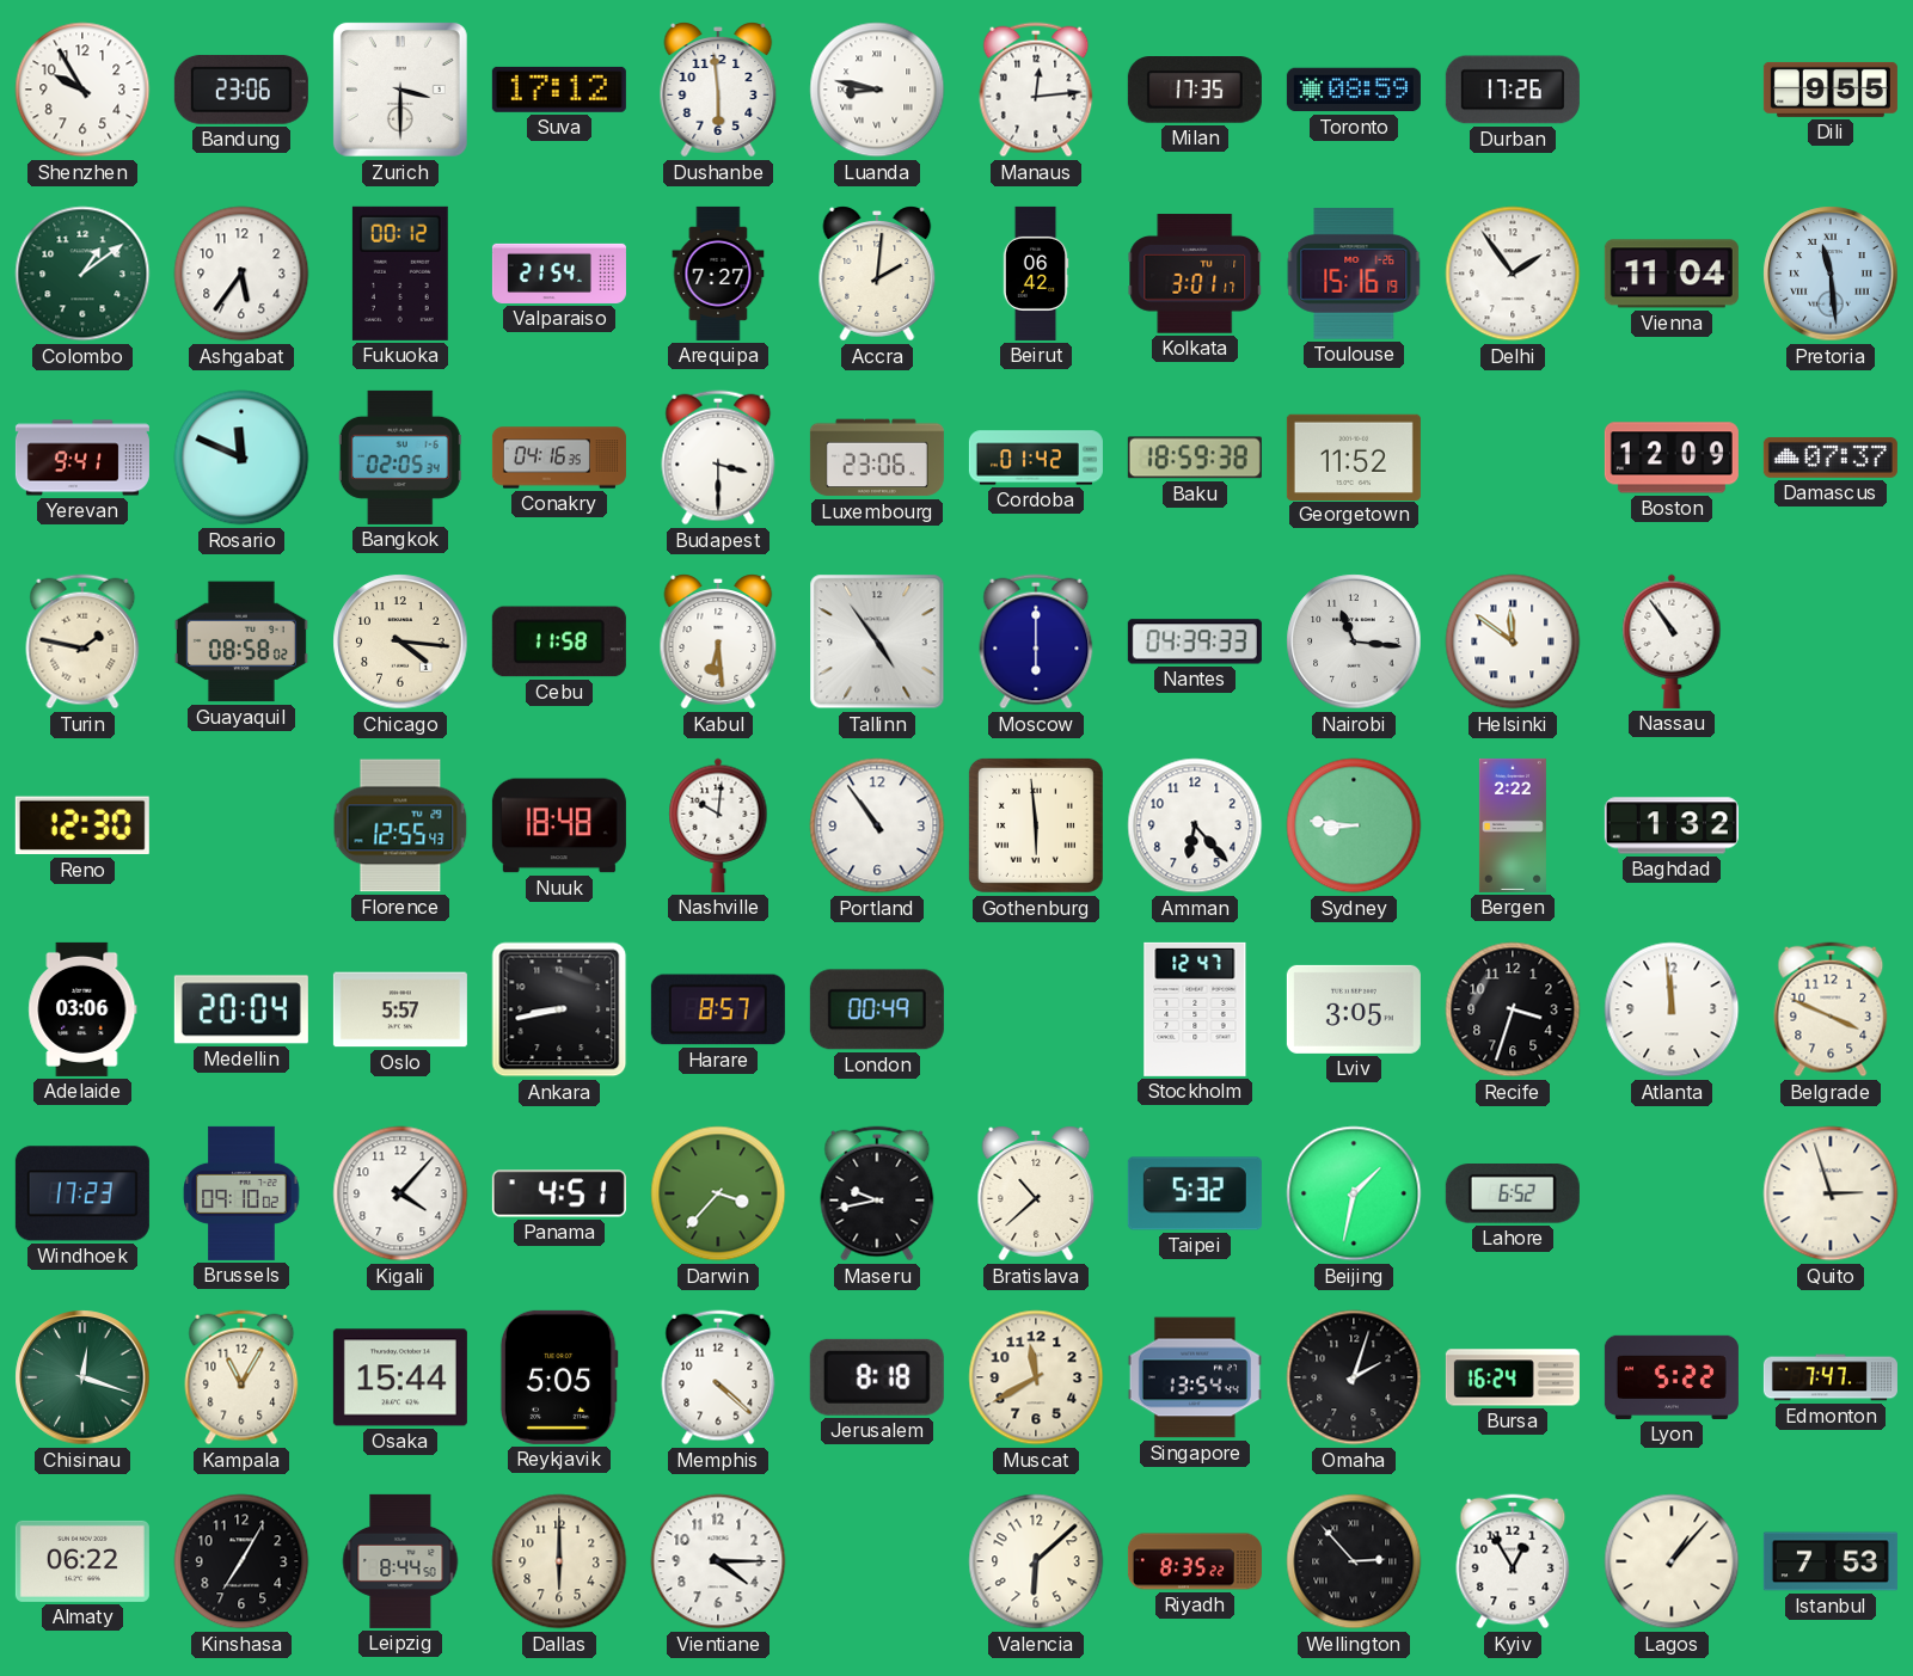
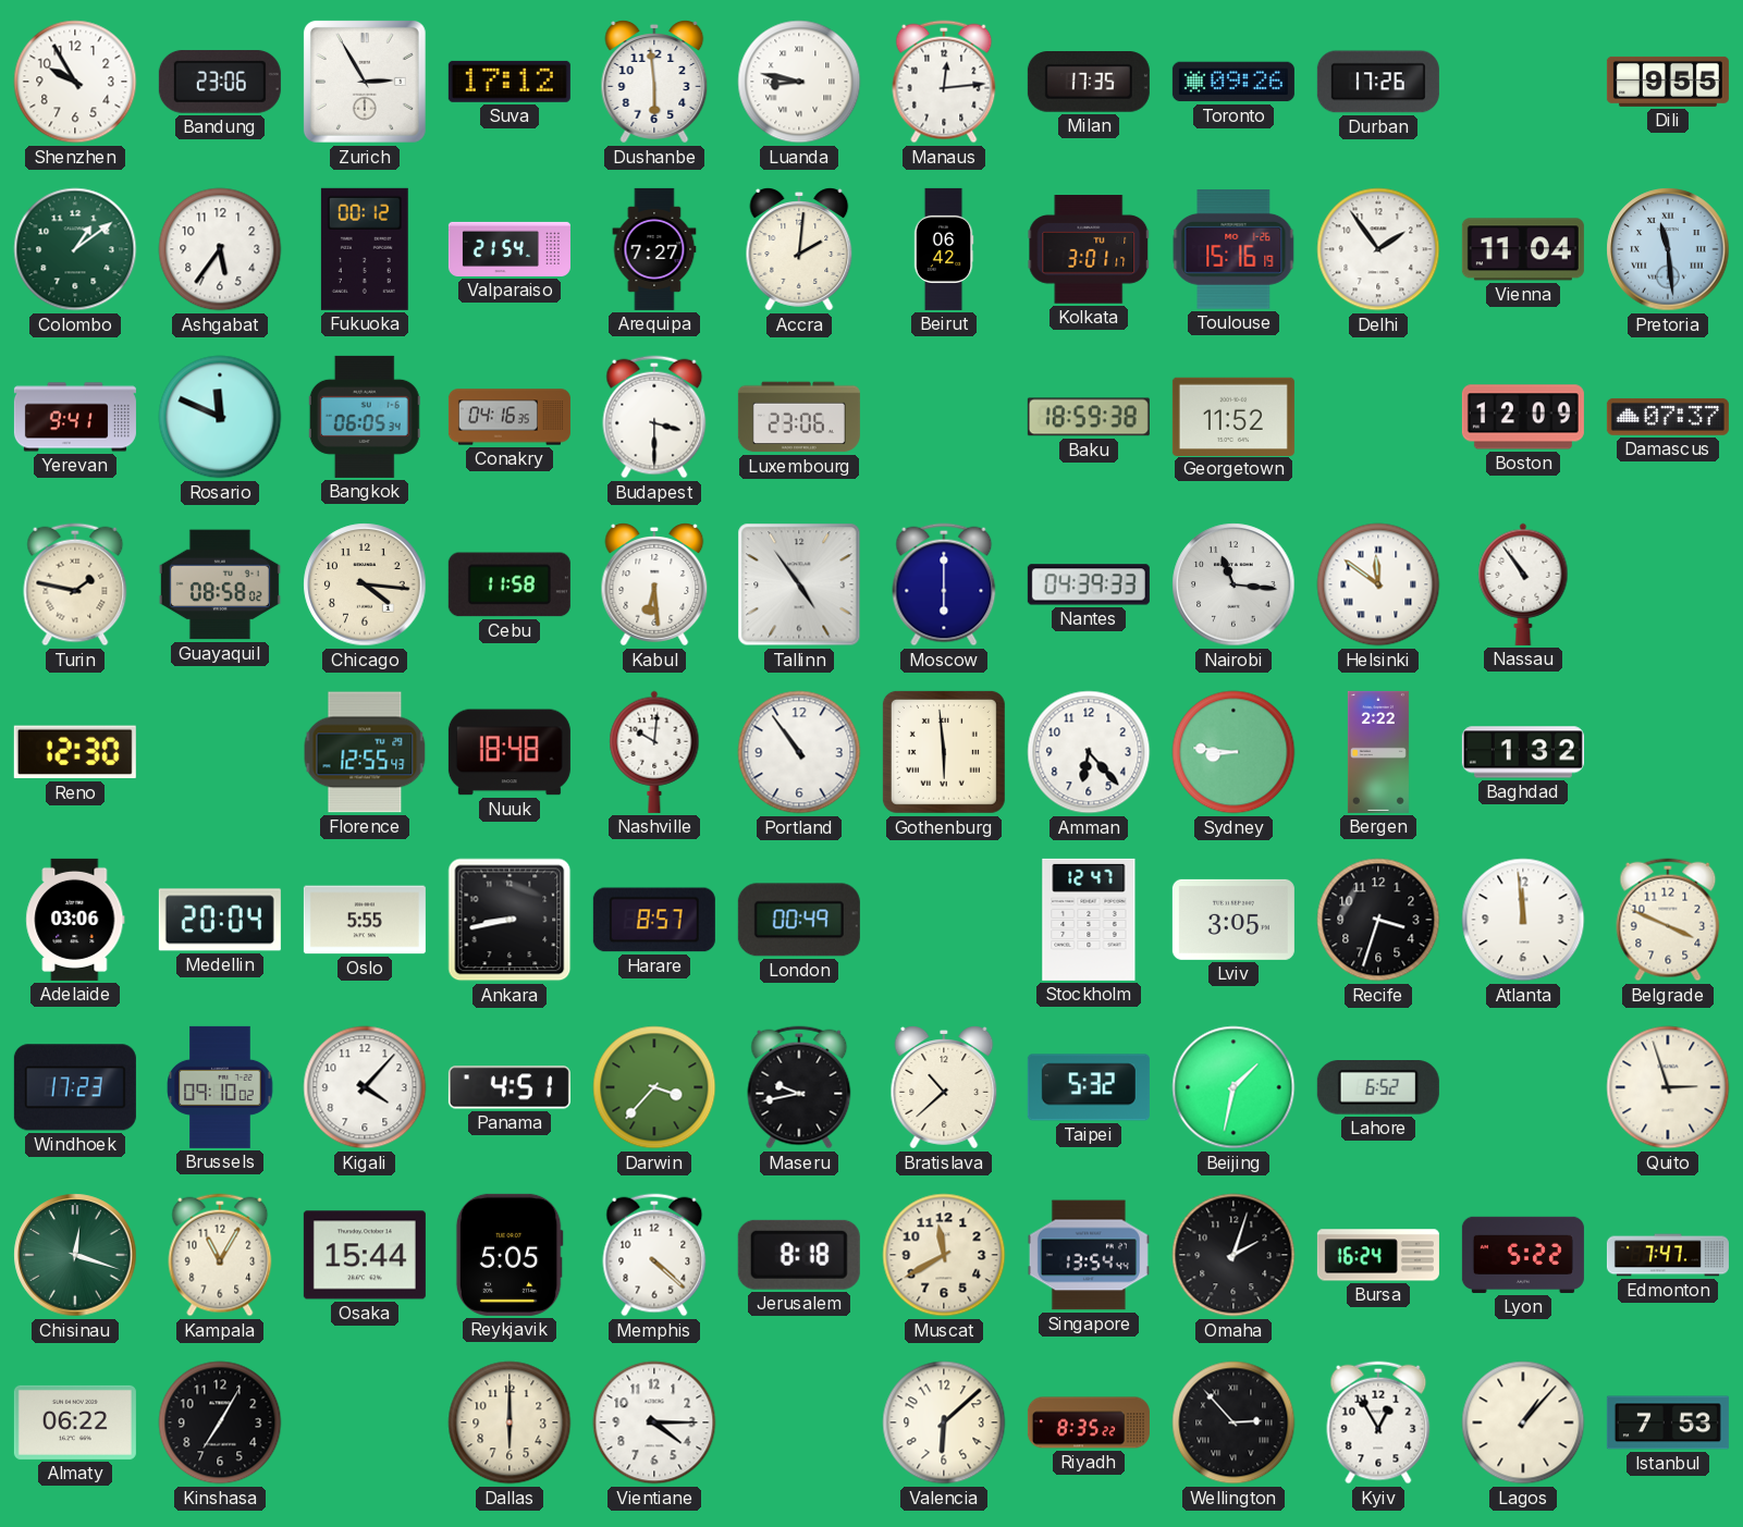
Zurich: 3:30 -> 2:55 (365, 82)
Toronto: 08:59 -> 09:26 (1233, 82)
Bangkok: 02:05 -> 06:05 (365, 417)
Cordoba: 01:42 -> none (1036, 458)
Oslo: 5:57 -> 5:55 (365, 920)
Leipzig: 8:44 -> none (400, 1561)
